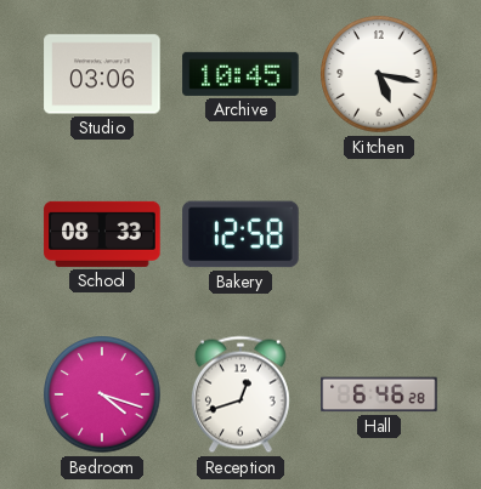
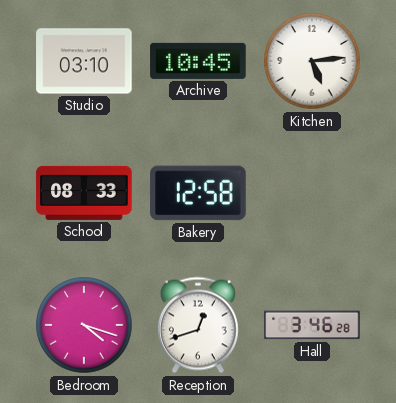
Studio: 03:06 -> 03:10 (84, 61)
Kitchen: 5:17 -> 5:14 (312, 61)
Hall: 6:46 -> 3:46 (312, 325)
